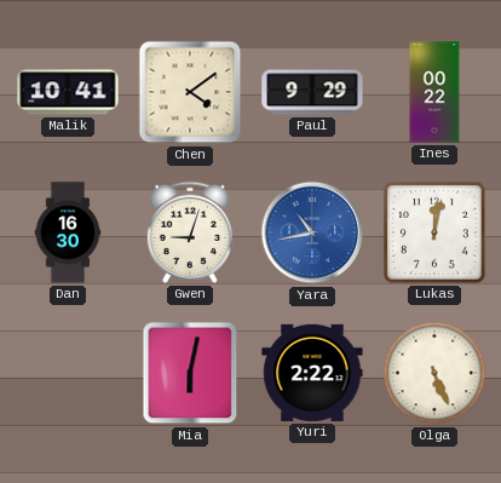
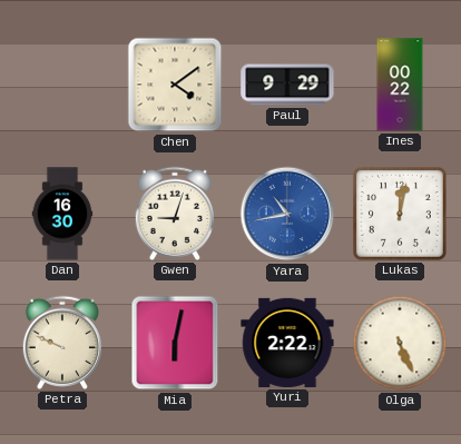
Malik: 10:41 -> none (68, 92)
Petra: none -> 9:49 (62, 343)
